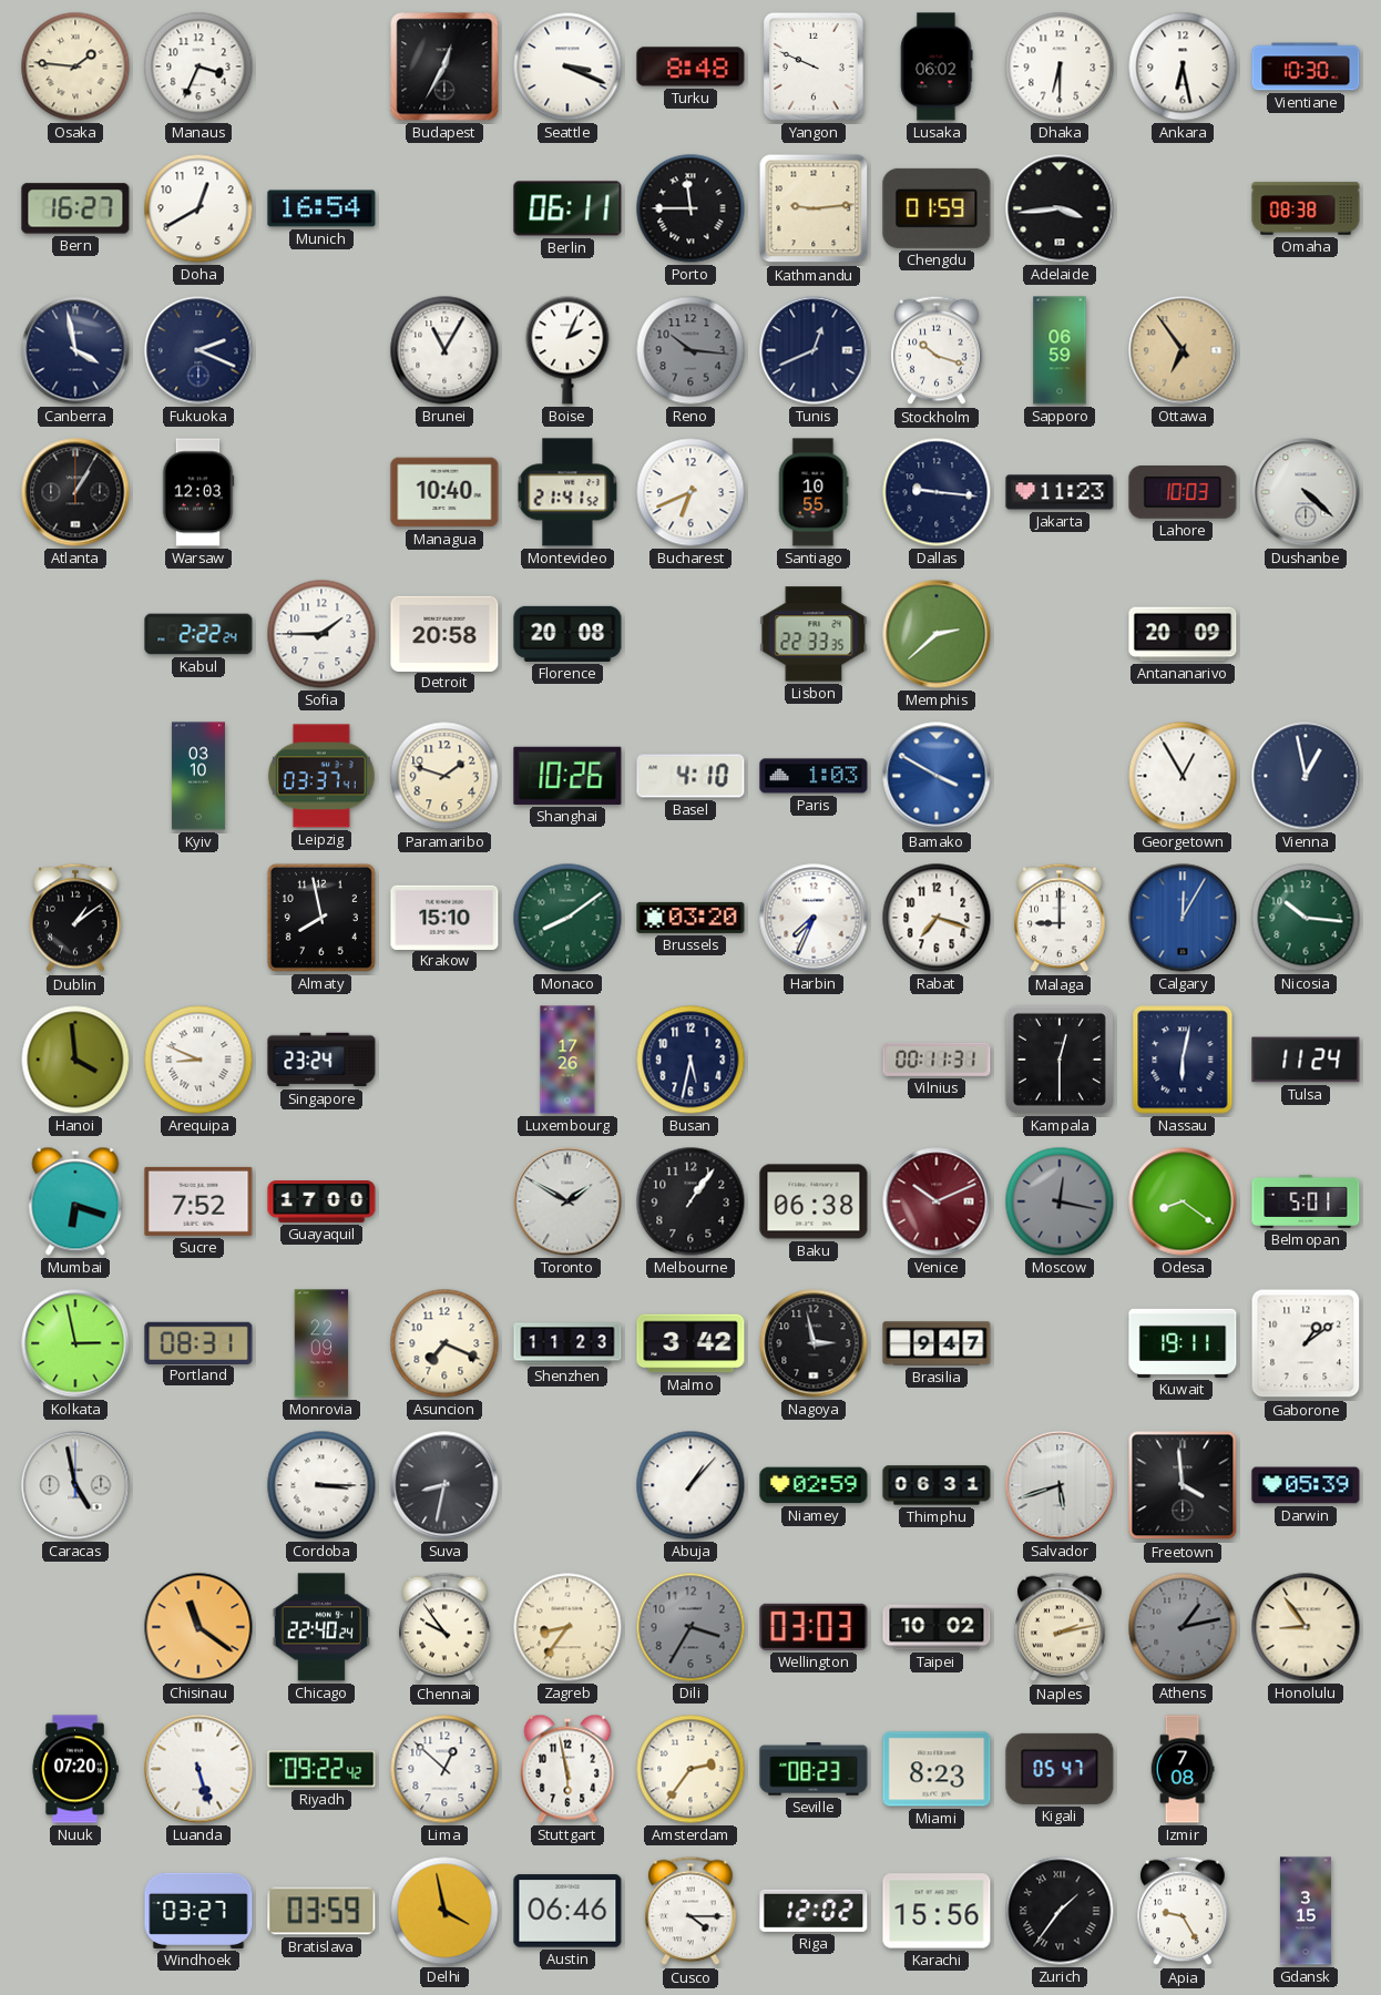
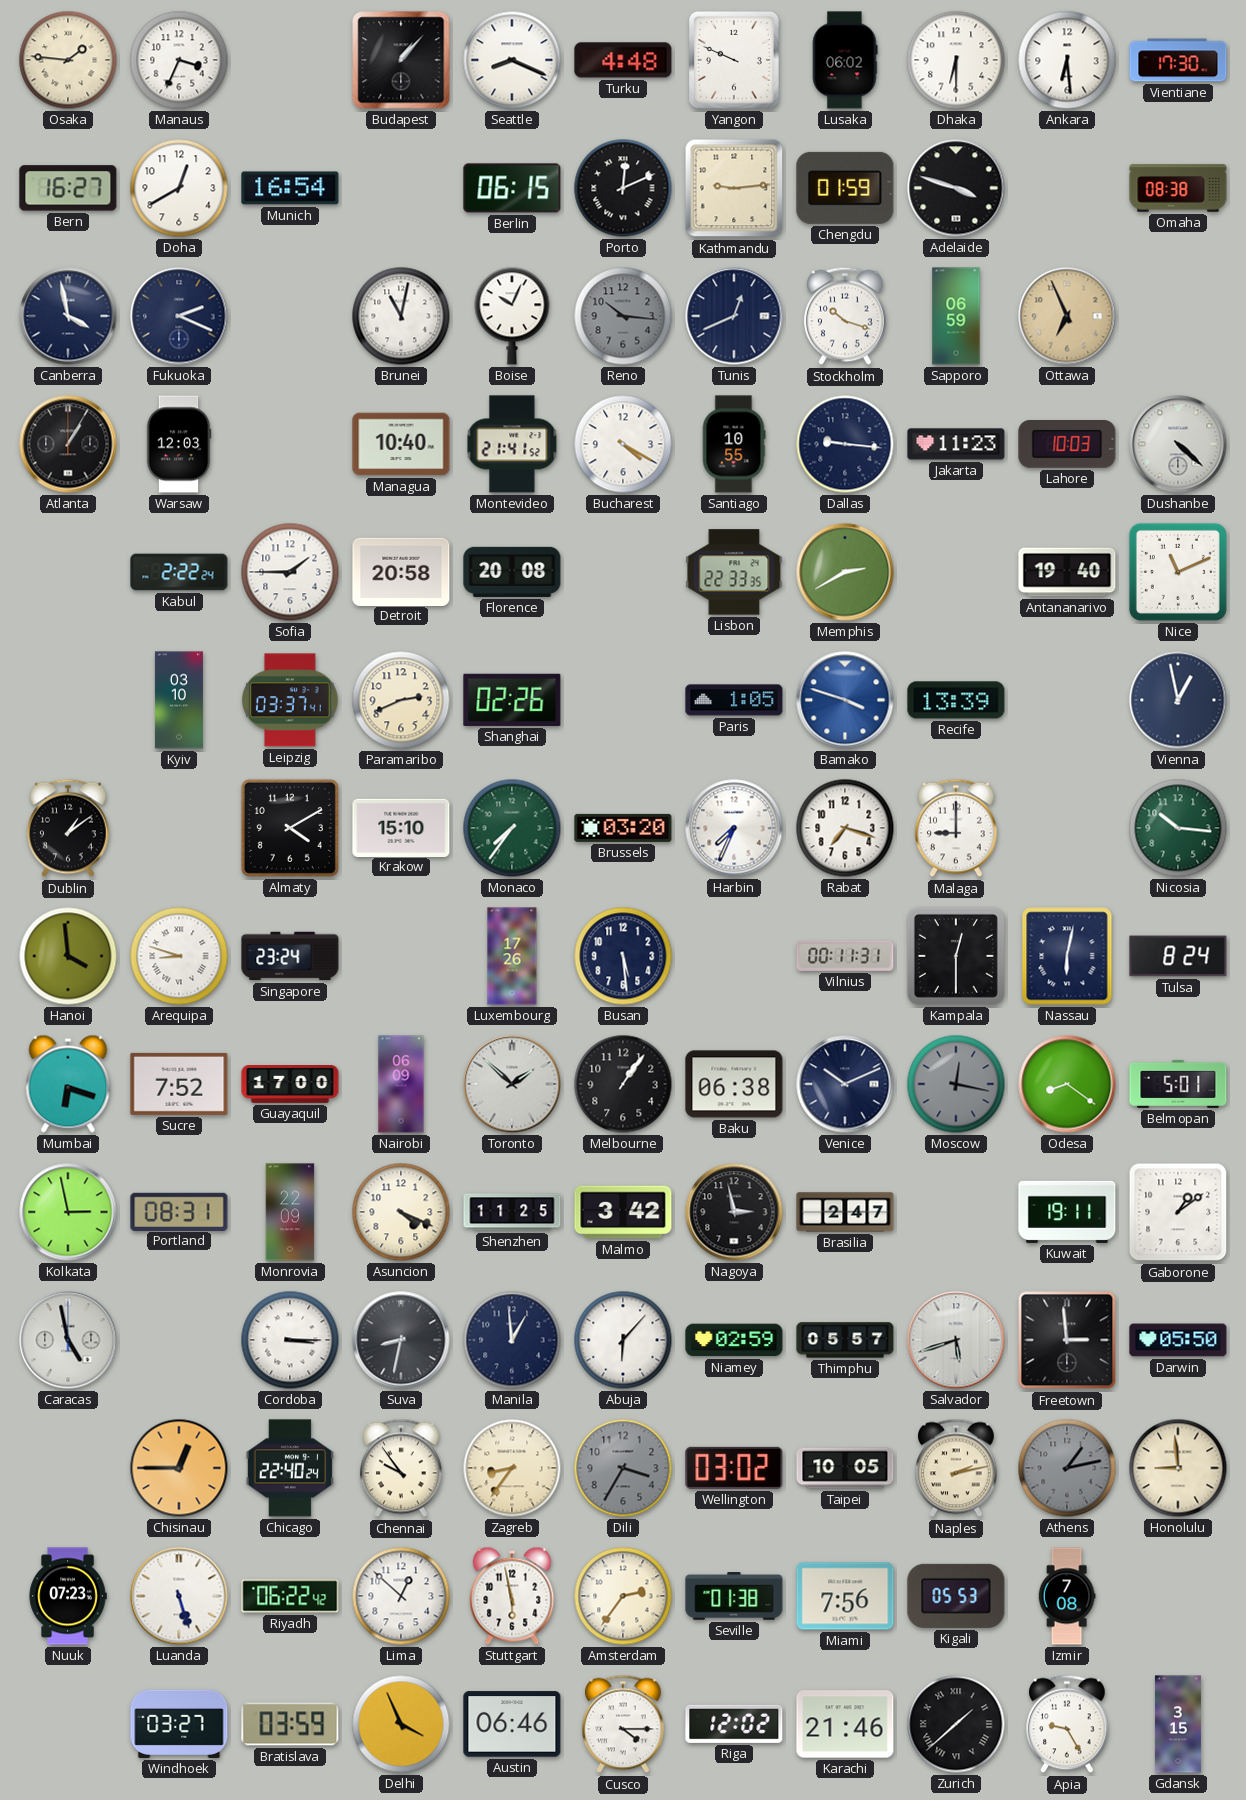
Budapest: 12:35 -> 1:07 (401, 60)
Seattle: 3:19 -> 8:19 (512, 60)
Turku: 8:48 -> 4:48 (623, 60)
Ankara: 6:28 -> 6:29 (1067, 60)
Vientiane: 10:30 -> 17:30 (1178, 60)
Berlin: 06:11 -> 06:15 (512, 188)
Porto: 11:45 -> 12:11 (623, 188)
Adelaide: 3:44 -> 3:48 (956, 188)
Brunei: 11:05 -> 11:02 (401, 316)
Boise: 2:04 -> 10:04 (512, 316)
Ottawa: 6:54 -> 6:56 (1067, 316)
Bucharest: 6:41 -> 4:20 (623, 444)
Memphis: 2:38 -> 2:40 (845, 572)
Antananarivo: 20:09 -> 19:40 (1067, 572)
Nice: none -> 11:11 (1178, 572)
Paramaribo: 1:48 -> 2:41 (401, 700)
Shanghai: 10:26 -> 02:26 (512, 700)
Basel: 4:10 -> none (690, 776)
Paris: 1:03 -> 1:05 (734, 700)
Bamako: 3:50 -> 3:48 (845, 700)
Recife: none -> 13:39 (956, 700)
Georgetown: 12:55 -> none (1183, 776)
Almaty: 7:58 -> 4:10 (290, 828)
Monaco: 8:09 -> 7:36 (512, 828)
Calgary: 12:05 -> none (1183, 918)
Arequipa: 8:49 -> 8:48 (179, 956)
Busan: 5:32 -> 5:29 (623, 956)
Tulsa: 11:24 -> 8:24 (1178, 956)
Nairobi: none -> 06:09 (401, 1084)
Toronto: 1:50 -> 1:52 (512, 1084)
Venice dial: burgundy -> navy (845, 1084)
Asuncion: 7:19 -> 4:19 (401, 1212)
Shenzhen: 11:23 -> 11:25 (512, 1212)
Brasilia: 9:47 -> 2:47 (845, 1212)
Manila: none -> 12:59 (512, 1340)
Abuja: 1:07 -> 6:07 (623, 1340)
Thimphu: 06:31 -> 05:57 (845, 1340)
Freetown: 3:59 -> 2:59 (1067, 1340)
Darwin: 05:39 -> 05:50 (1178, 1340)
Chisinau: 11:21 -> 12:45 (179, 1468)
Wellington: 03:03 -> 03:02 (734, 1468)
Taipei: 10:02 -> 10:05 (845, 1468)
Honolulu: 8:54 -> 8:59 (1178, 1468)
Nuuk: 07:20 -> 07:23 (68, 1596)
Riyadh: 09:22 -> 06:22 (290, 1596)
Seville: 08:23 -> 01:38 (734, 1596)
Miami: 8:23 -> 7:56 (845, 1596)
Kigali: 05:47 -> 05:53 (956, 1596)
Delhi: 3:58 -> 3:56 (401, 1724)
Karachi: 15:56 -> 21:46 (845, 1724)
Zurich: 1:36 -> 1:38 (956, 1724)
